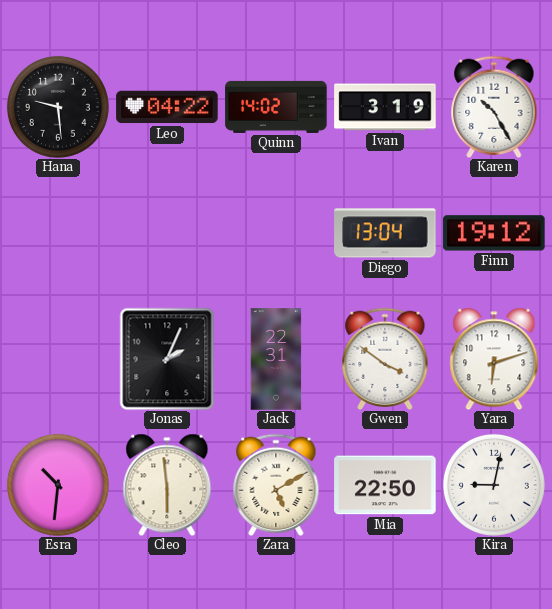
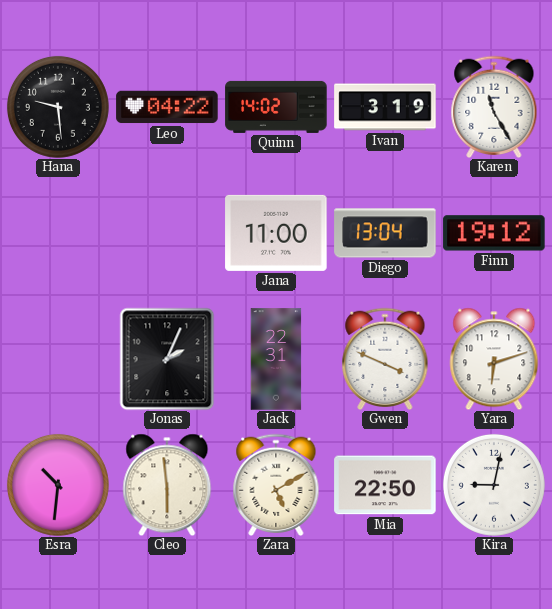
Karen: 10:25 -> 11:25 (494, 106)
Jana: none -> 11:00 (276, 233)
Gwen: 3:51 -> 3:49 (385, 358)
